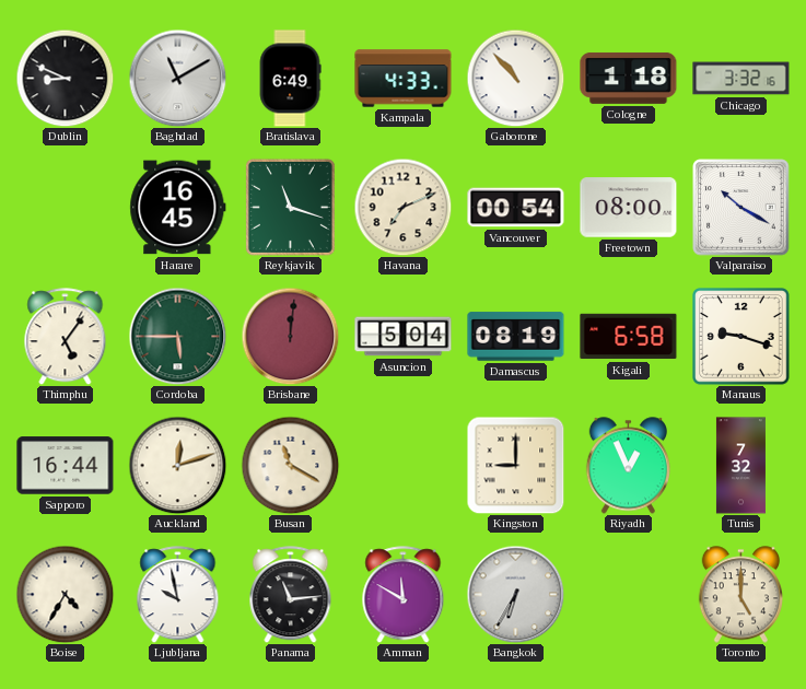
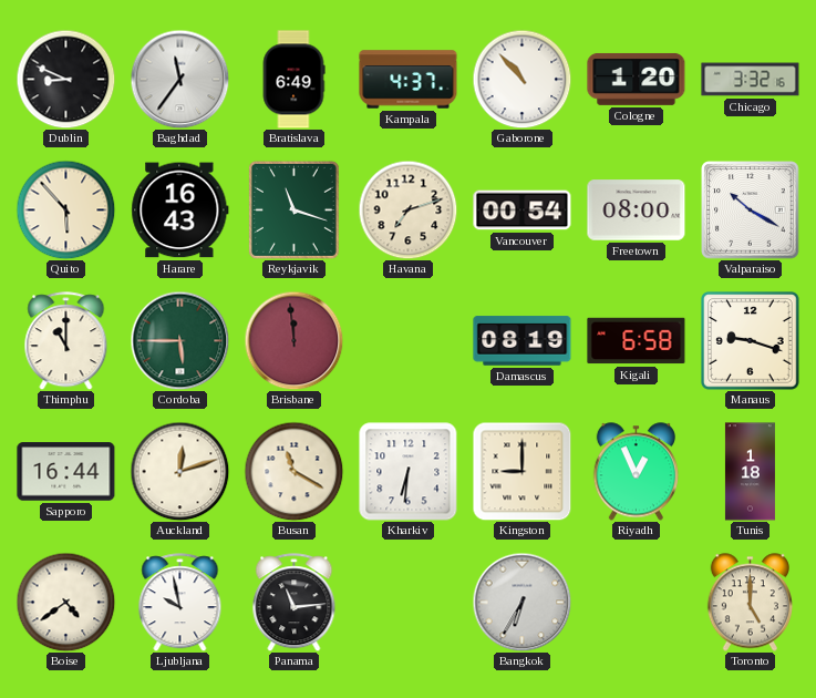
Baghdad: 11:10 -> 11:36 (179, 79)
Kampala: 4:33 -> 4:37 (409, 80)
Cologne: 1:18 -> 1:20 (637, 79)
Quito: none -> 5:53 (65, 209)
Harare: 16:45 -> 16:43 (180, 211)
Havana: 7:11 -> 7:12 (407, 209)
Thimphu: 5:06 -> 11:00 (66, 341)
Brisbane: 12:01 -> 11:59 (293, 340)
Asuncion: 5:04 -> none (404, 337)
Kharkiv: none -> 6:31 (409, 472)
Tunis: 7:32 -> 1:18 (750, 472)
Boise: 4:35 -> 4:39 (65, 602)
Amman: 11:50 -> none (404, 595)
